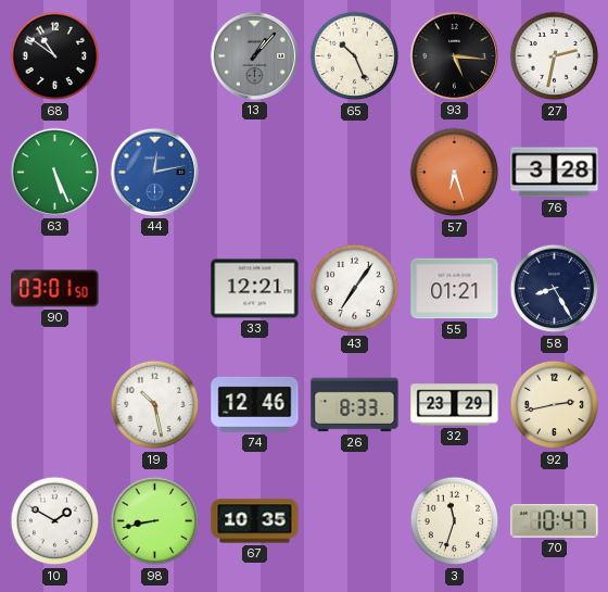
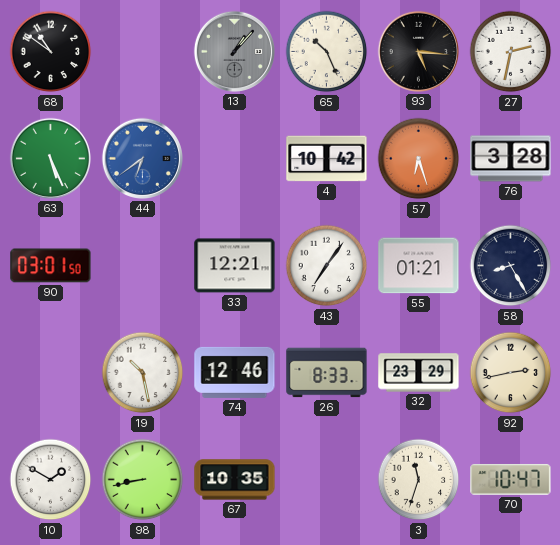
44: 12:13 -> 6:39 (142, 158)
4: none -> 10:42 (327, 159)
